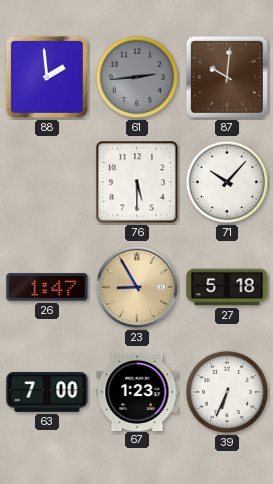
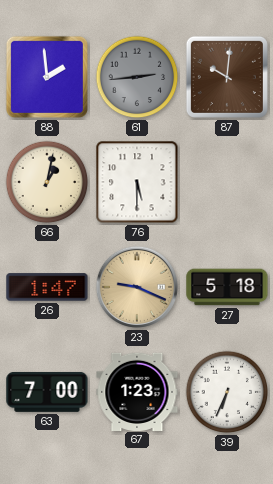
66: none -> 1:02 (47, 182)
71: 10:07 -> none (227, 182)
23: 8:55 -> 9:19 (137, 287)
